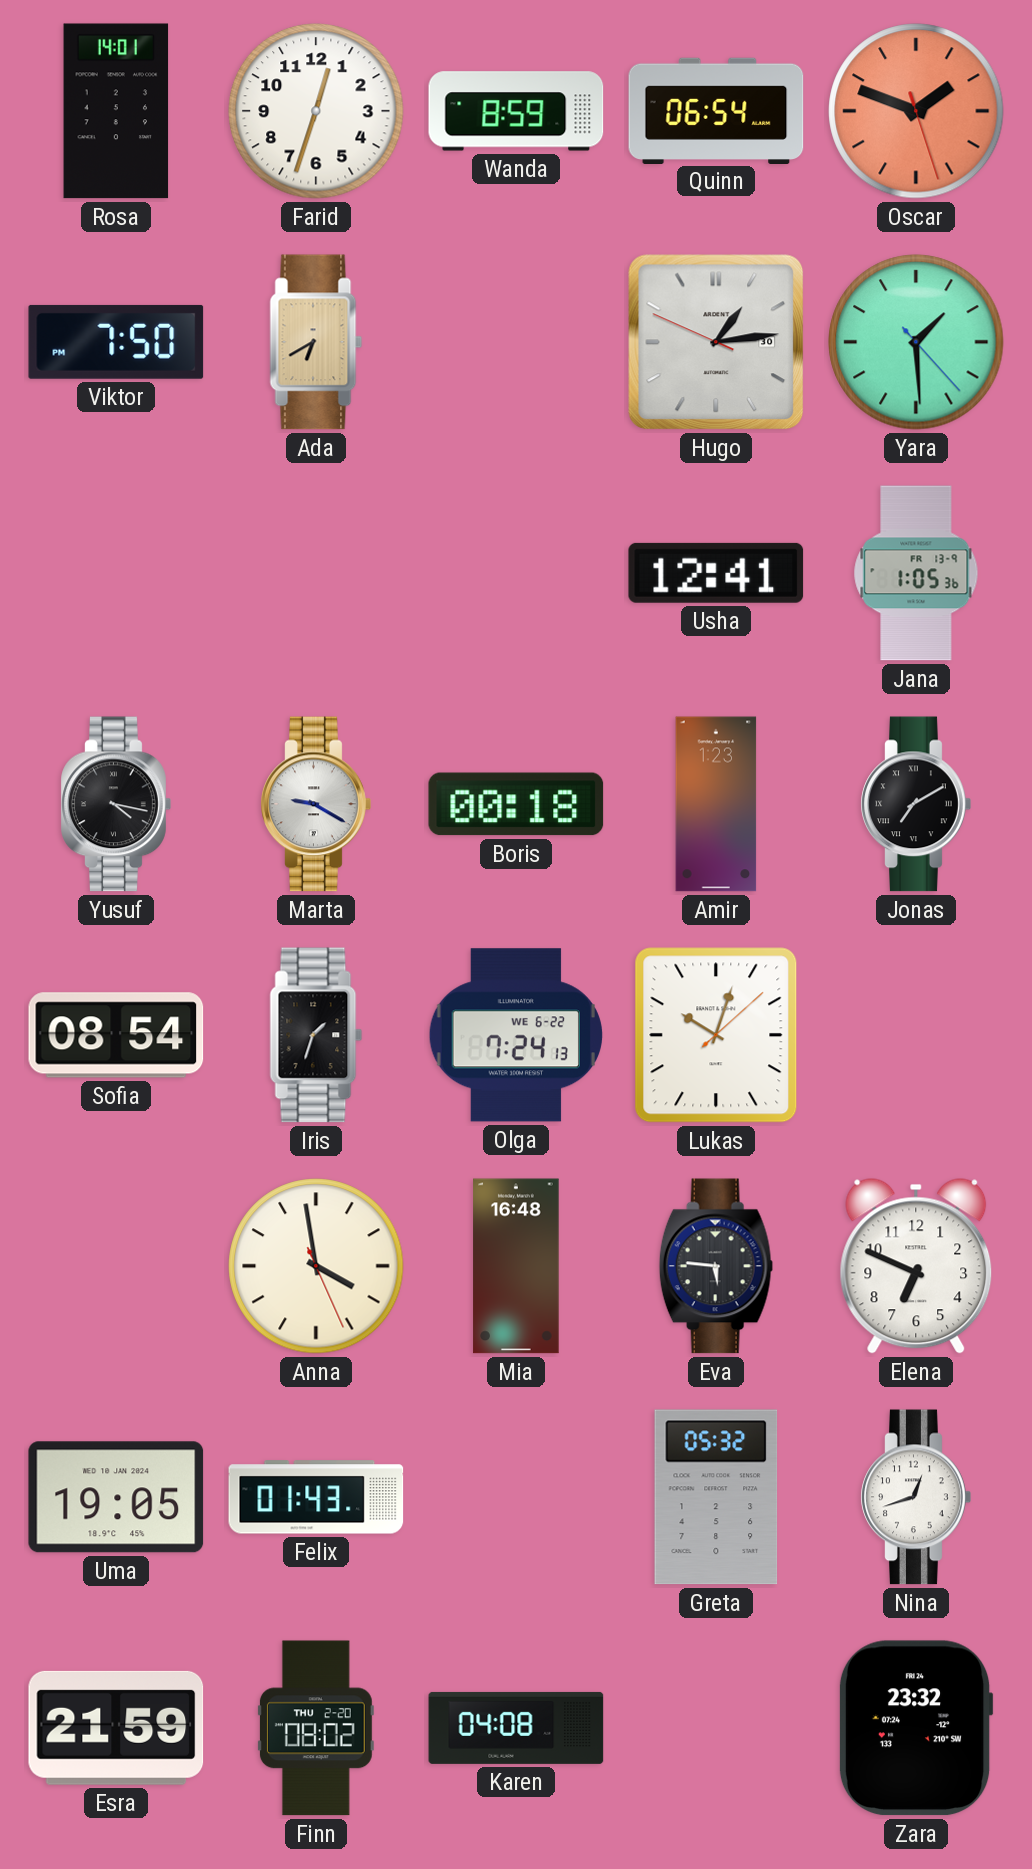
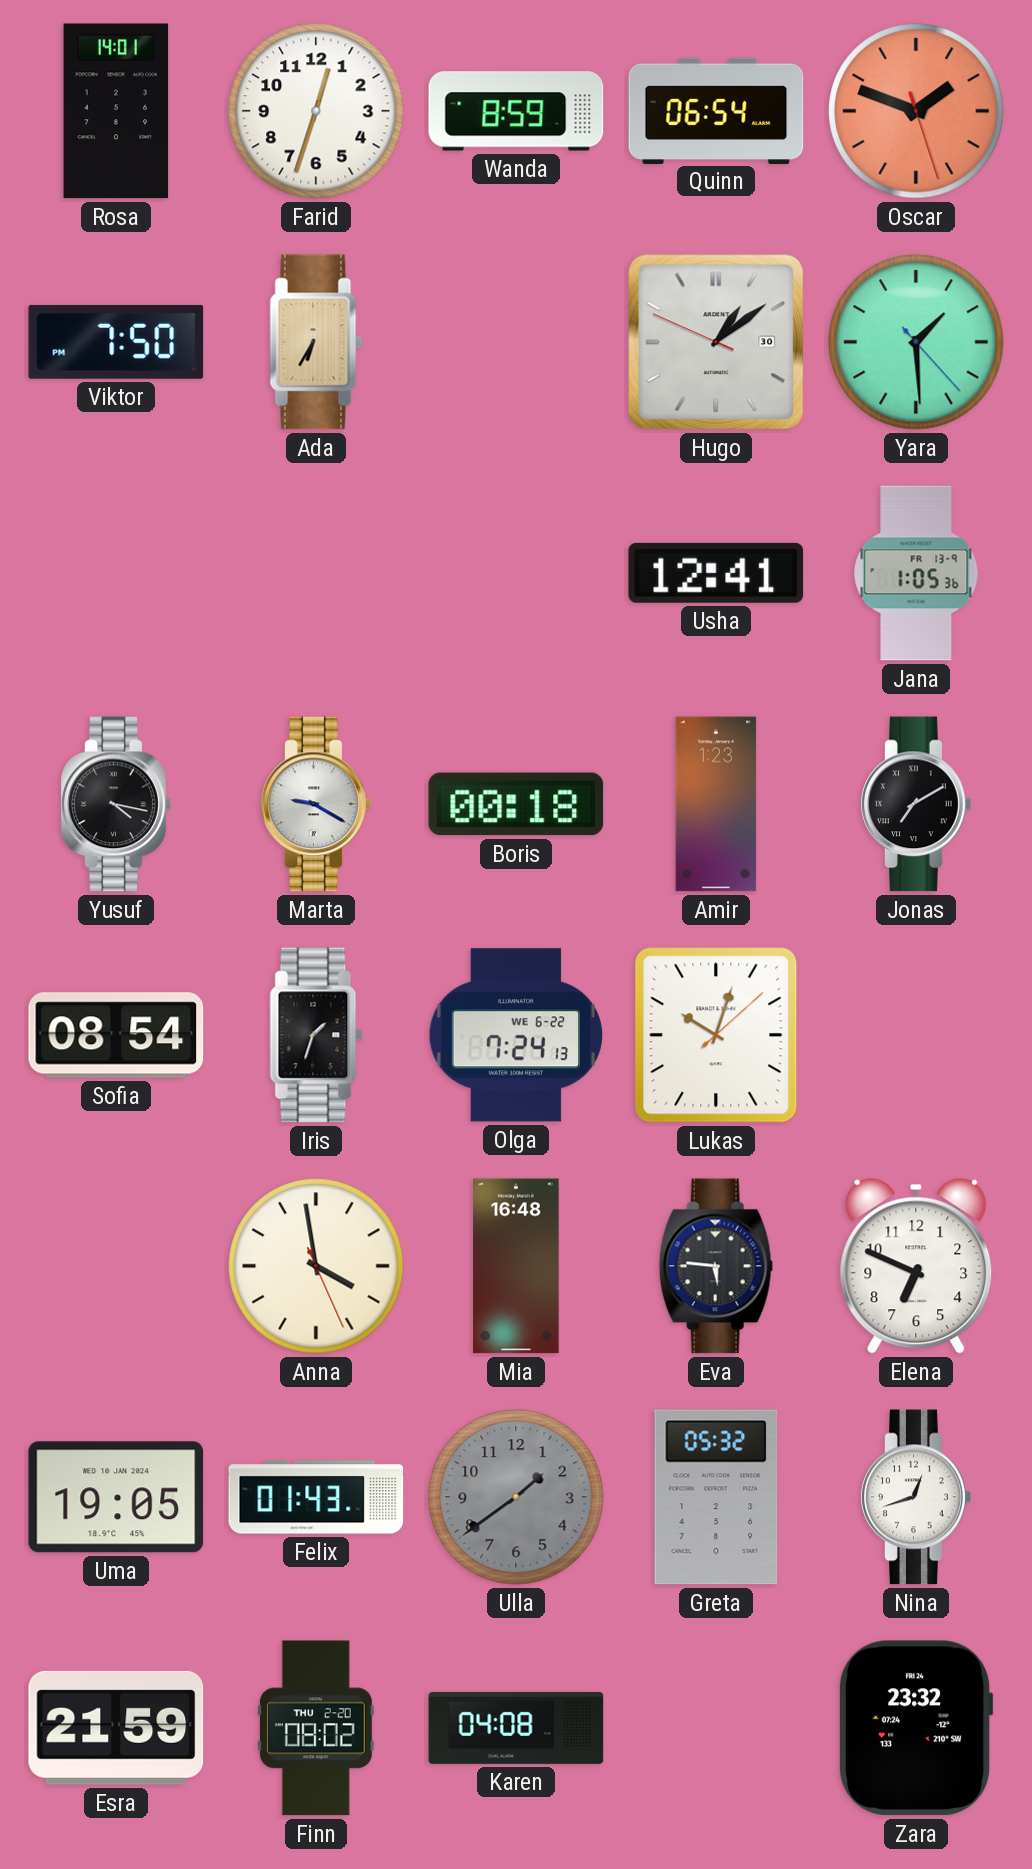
Ada: 6:40 -> 6:35 (316, 342)
Hugo: 1:13 -> 1:08 (716, 342)
Ulla: none -> 1:39 (516, 1497)
